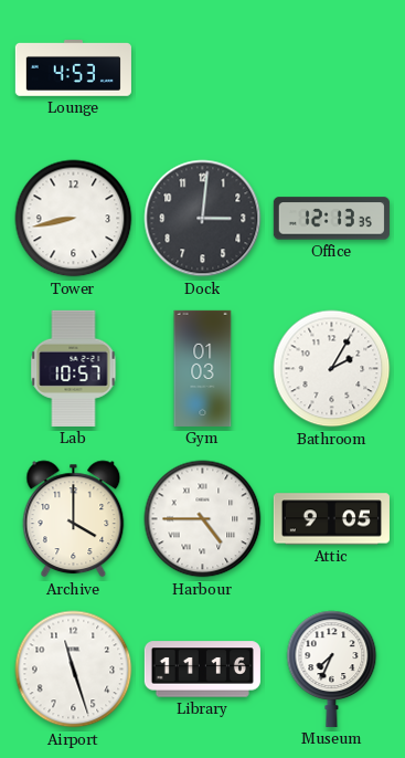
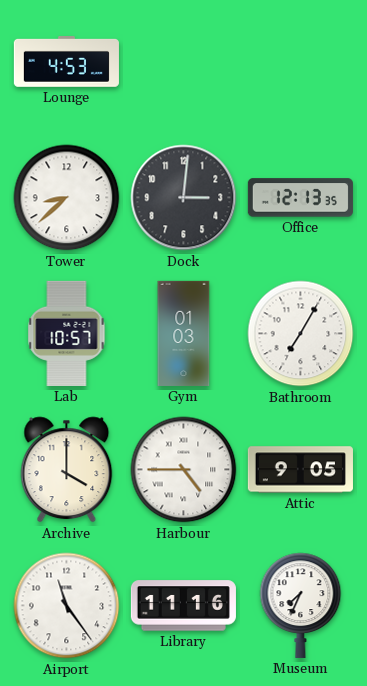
Tower: 8:43 -> 8:38 (67, 198)
Bathroom: 2:05 -> 7:05 (301, 334)
Airport: 11:27 -> 11:24 (67, 606)
